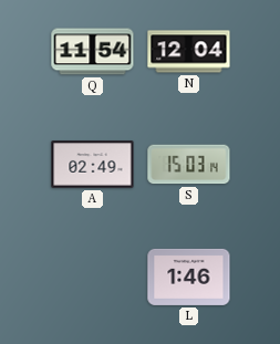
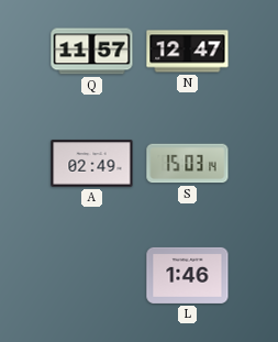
Q: 11:54 -> 11:57 (92, 52)
N: 12:04 -> 12:47 (188, 52)
